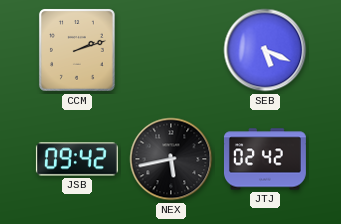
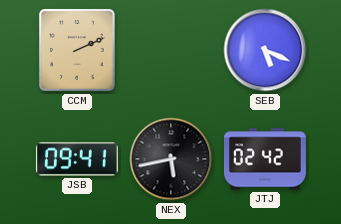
CCM: 2:12 -> 2:11 (77, 51)
JSB: 09:42 -> 09:41 (77, 159)
